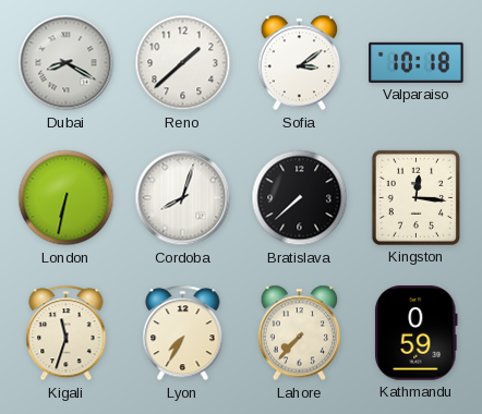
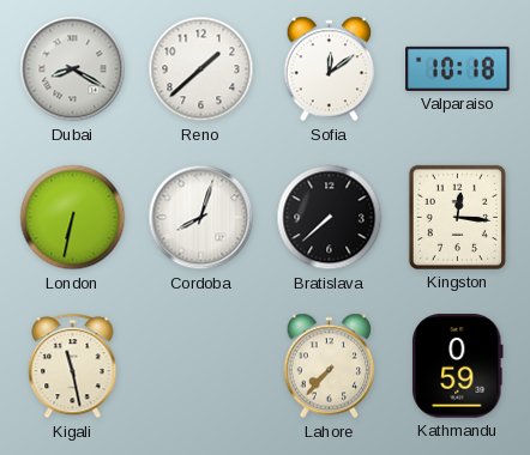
Sofia: 3:09 -> 12:09 (330, 69)
Kigali: 11:33 -> 11:28 (73, 366)
Lyon: 7:35 -> none (183, 333)
